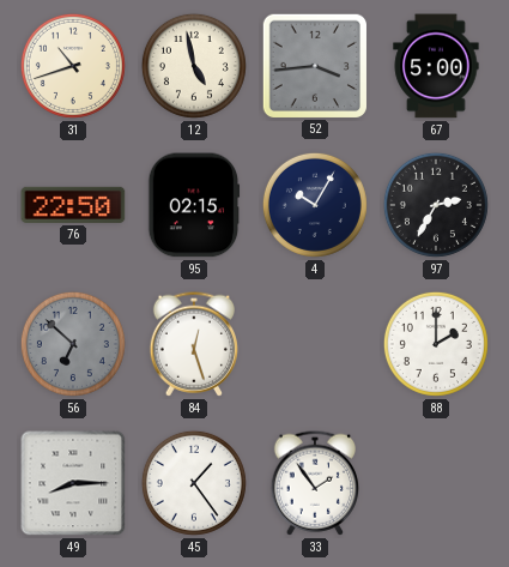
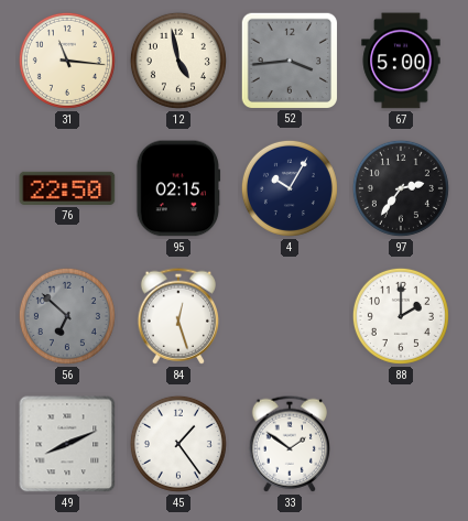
31: 10:42 -> 11:16 (67, 61)
97: 2:35 -> 2:36 (401, 188)
49: 8:15 -> 8:11 (67, 444)
33: 1:54 -> 1:51 (289, 444)
